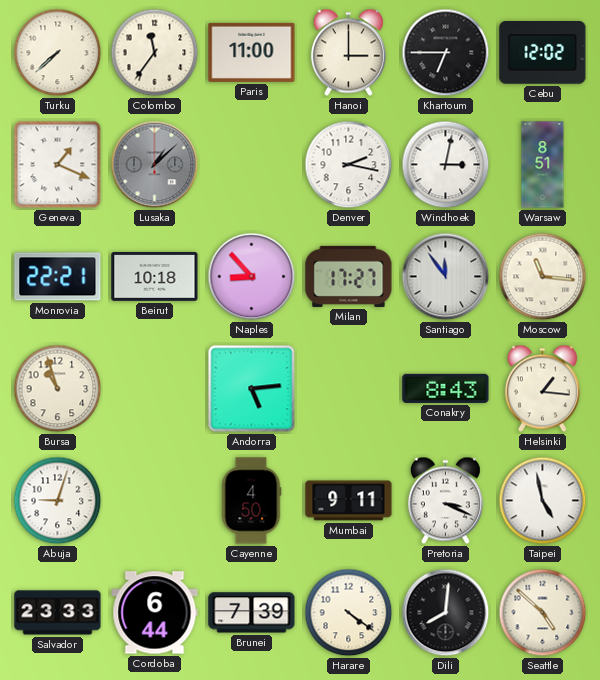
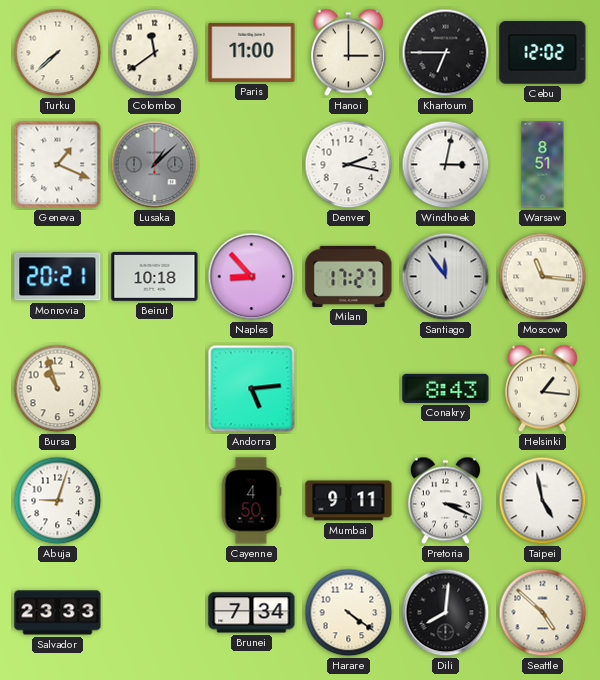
Colombo: 11:36 -> 11:39 (155, 53)
Monrovia: 22:21 -> 20:21 (58, 277)
Cordoba: 6:44 -> none (155, 613)
Brunei: 7:39 -> 7:34 (252, 613)
